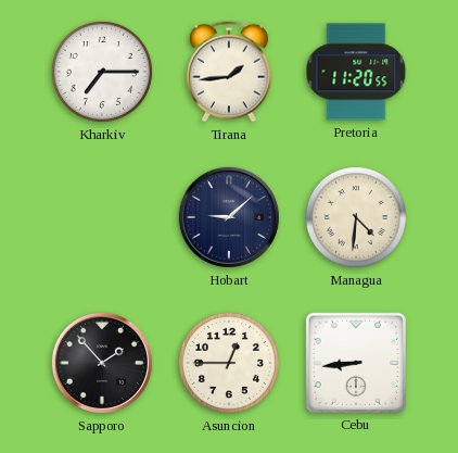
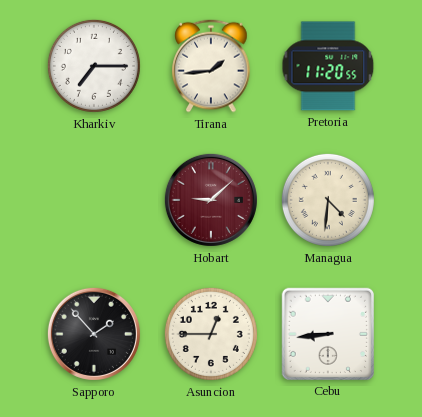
Hobart dial: navy -> burgundy (211, 200)
